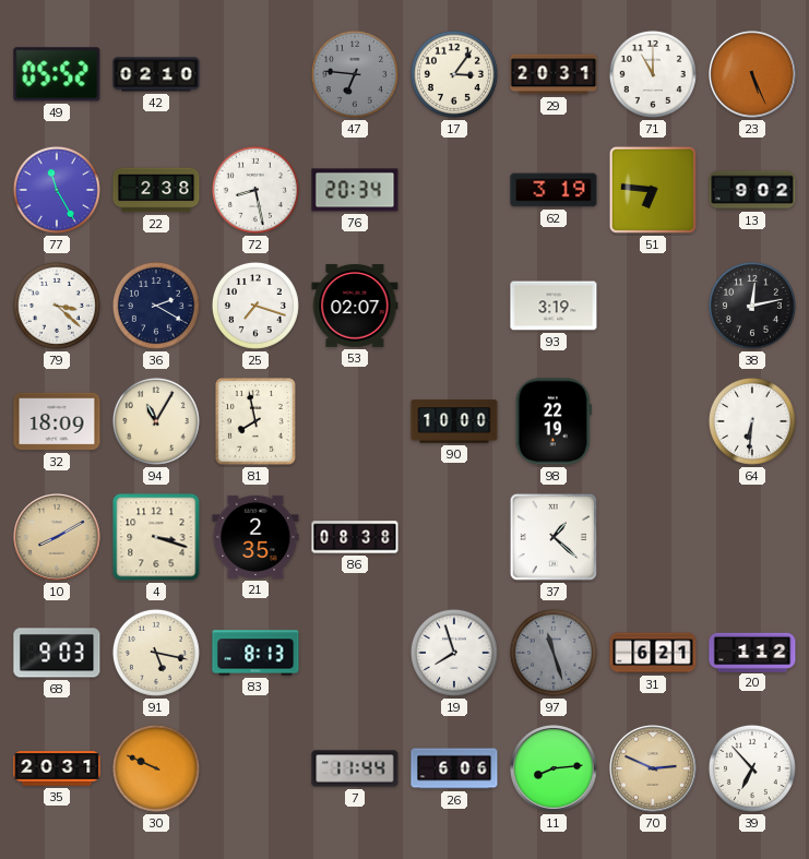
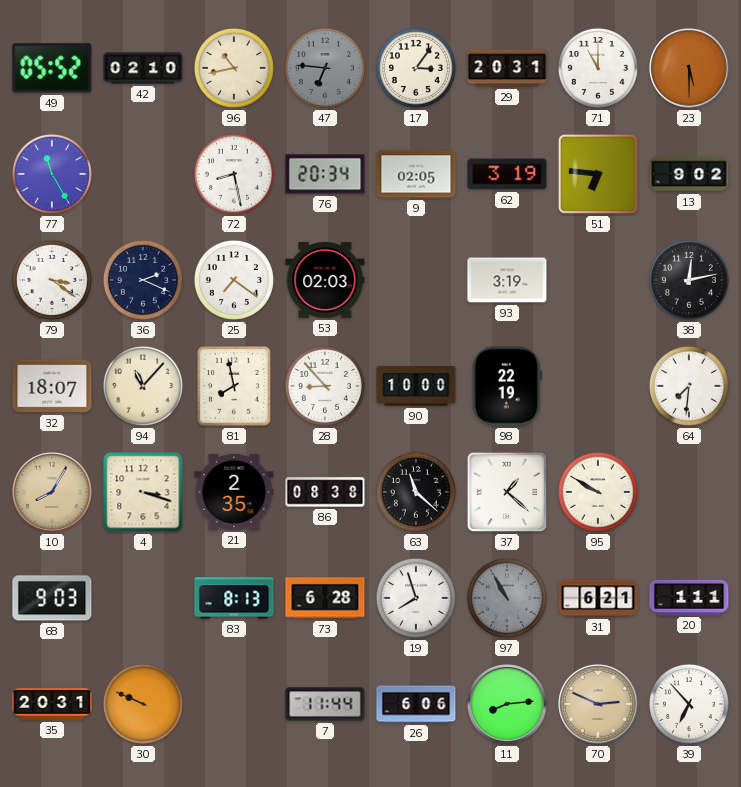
96: none -> 10:43 (234, 68)
23: 5:26 -> 5:30 (689, 68)
22: 2:38 -> none (156, 190)
9: none -> 02:05 (416, 174)
79: 3:22 -> 3:21 (52, 280)
36: 2:20 -> 2:19 (143, 280)
25: 7:18 -> 7:21 (234, 280)
53: 02:07 -> 02:03 (325, 280)
32: 18:09 -> 18:07 (52, 386)
94: 11:05 -> 11:07 (143, 386)
28: none -> 8:53 (325, 386)
64: 6:31 -> 7:31 (689, 386)
10: 8:10 -> 8:05 (52, 492)
63: none -> 11:22 (416, 492)
95: none -> 9:50 (598, 492)
91: 5:17 -> none (156, 653)
73: none -> 6:28 (325, 598)
97: 11:27 -> 10:55 (507, 598)
20: 1:12 -> 1:11 (689, 597)
